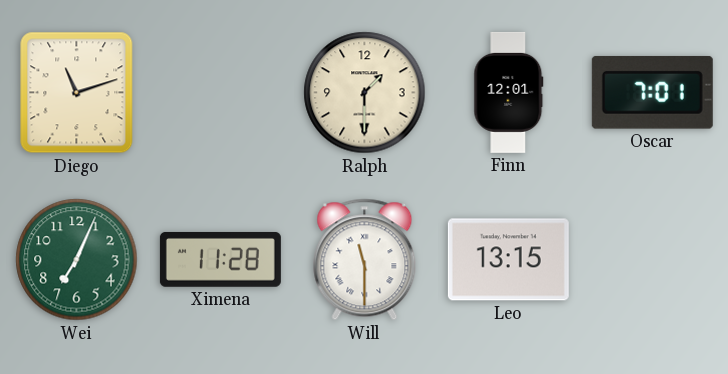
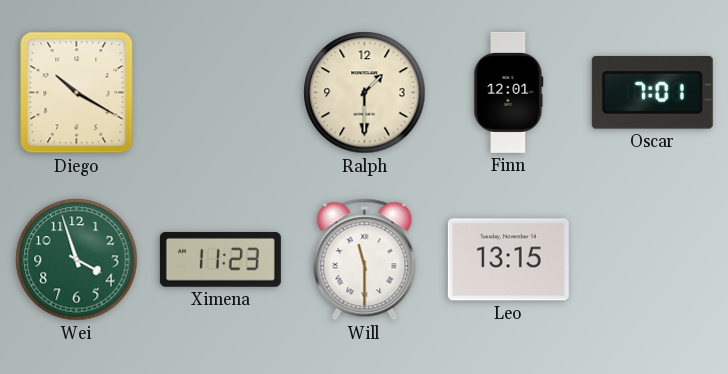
Diego: 11:12 -> 10:20 (77, 93)
Wei: 7:04 -> 3:57 (77, 260)
Ximena: 11:28 -> 11:23 (220, 260)
